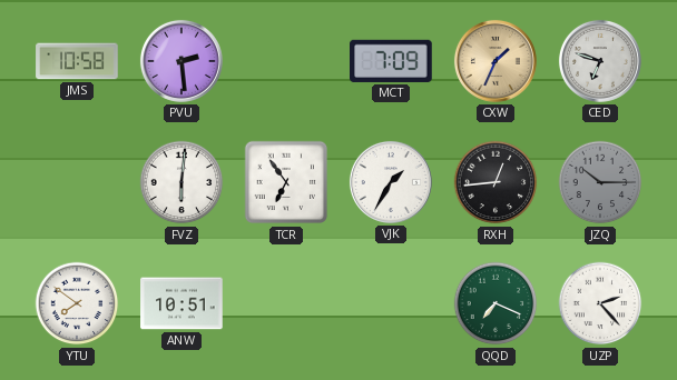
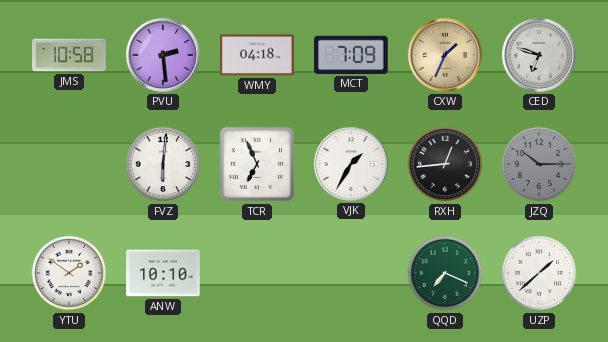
WMY: none -> 04:18 (257, 55)
TCR: 6:54 -> 6:56 (257, 164)
YTU: 7:51 -> 1:51 (69, 273)
ANW: 10:51 -> 10:10 (163, 273)
UZP: 2:23 -> 1:38 (539, 273)
